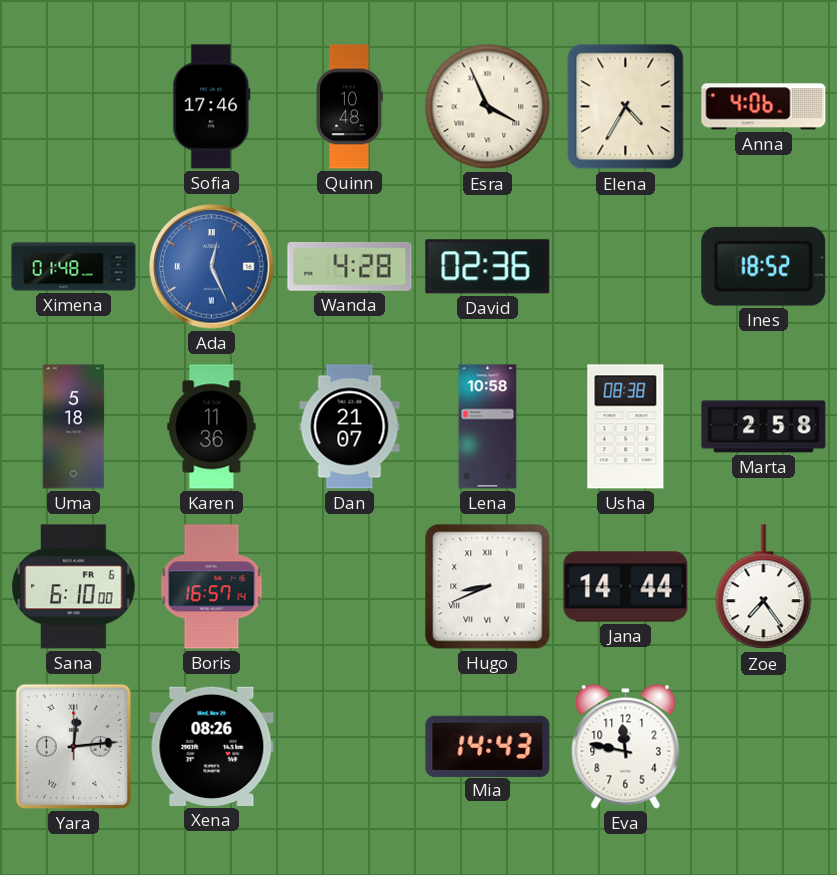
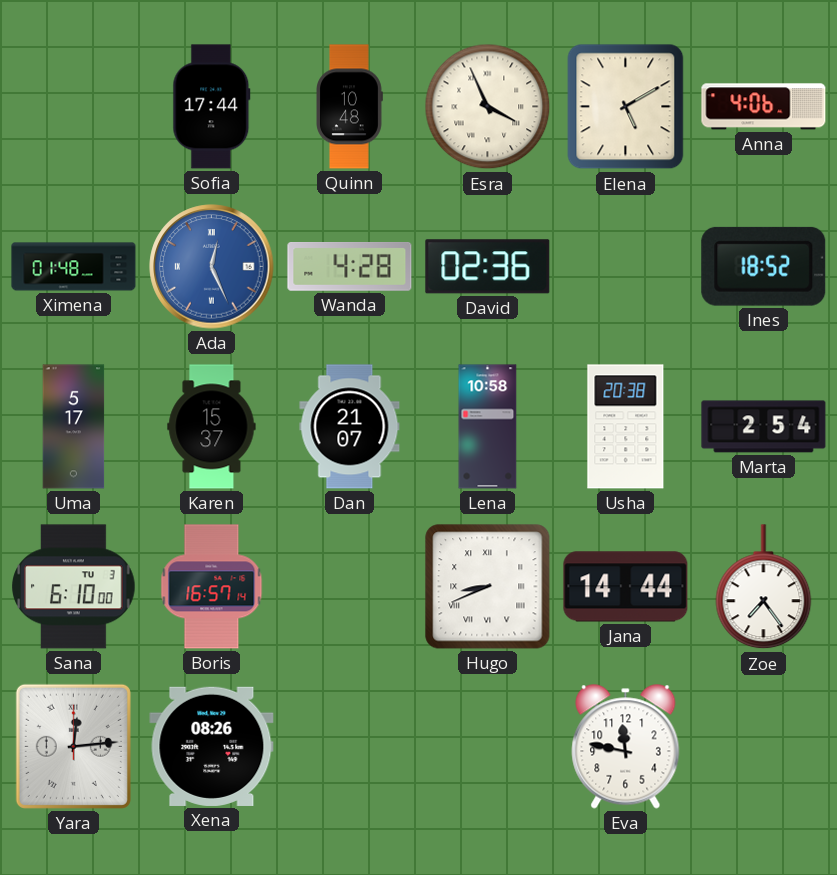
Sofia: 17:46 -> 17:44 (212, 107)
Elena: 4:35 -> 5:10 (626, 107)
Uma: 5:18 -> 5:17 (74, 427)
Karen: 11:36 -> 15:37 (212, 427)
Usha: 08:38 -> 20:38 (626, 427)
Marta: 2:58 -> 2:54 (764, 427)
Sana date: FR 6 -> TU 3 (74, 587)
Mia: 14:43 -> none (488, 746)
